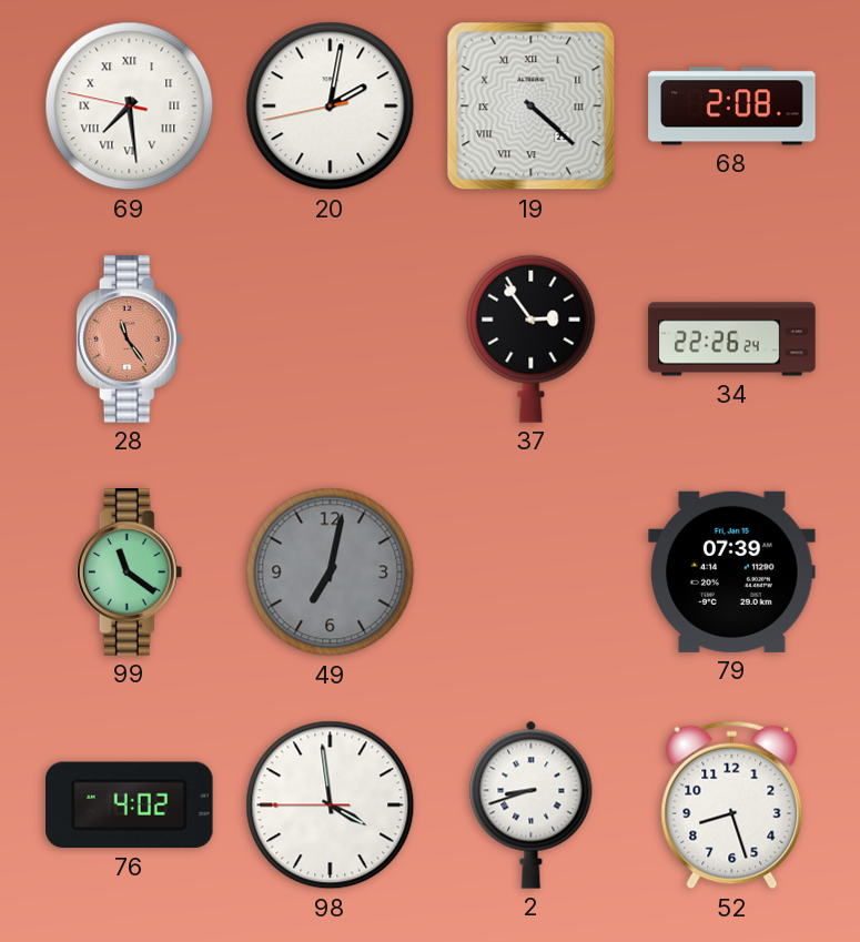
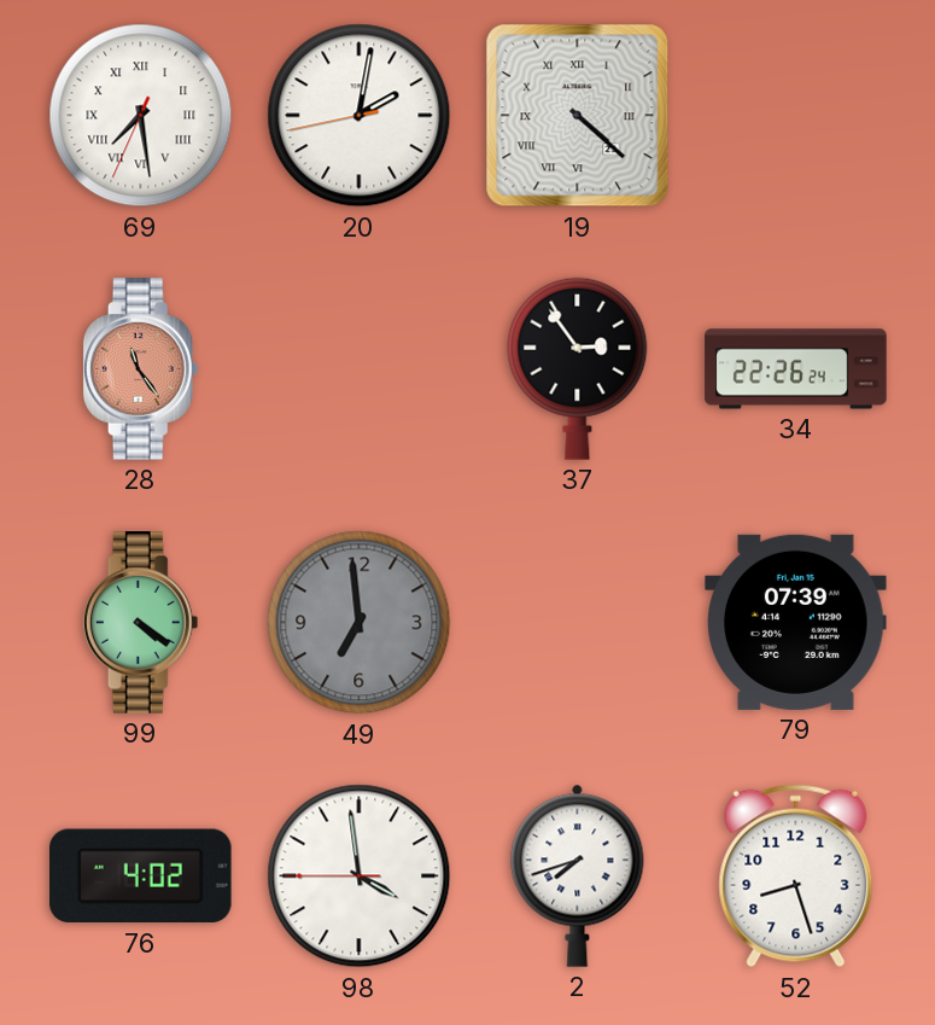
69: 7:28:47 -> 7:28:34 (141, 116)
68: 2:08 -> none (732, 107)
99: 11:21 -> 4:21 (141, 623)
49: 7:02 -> 6:59 (360, 623)
2: 8:42 -> 7:42 (578, 875)
